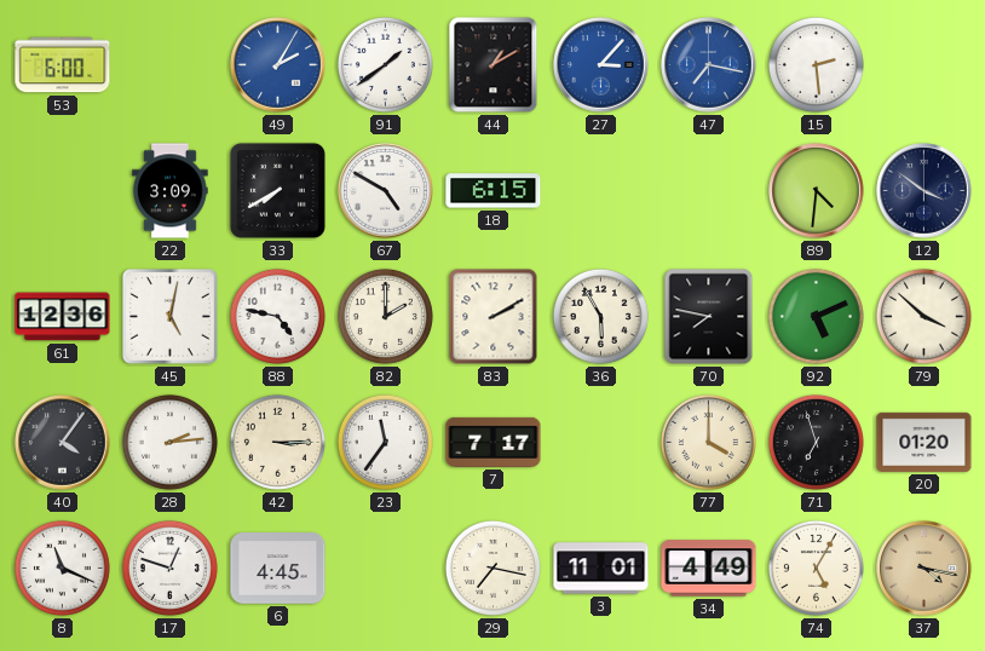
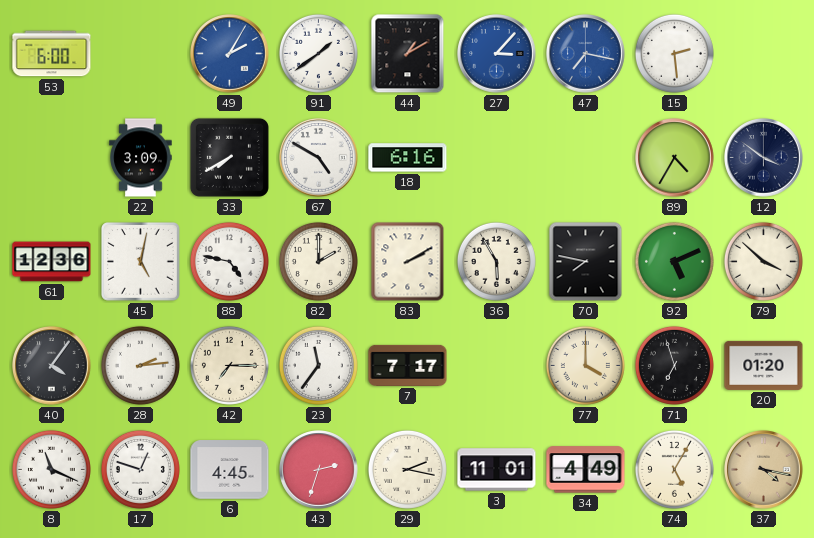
18: 6:15 -> 6:16 (408, 158)
89: 4:31 -> 4:35 (675, 158)
42: 3:15 -> 7:15 (229, 365)
43: none -> 2:33 (319, 470)
29: 7:17 -> 2:17 (407, 469)
